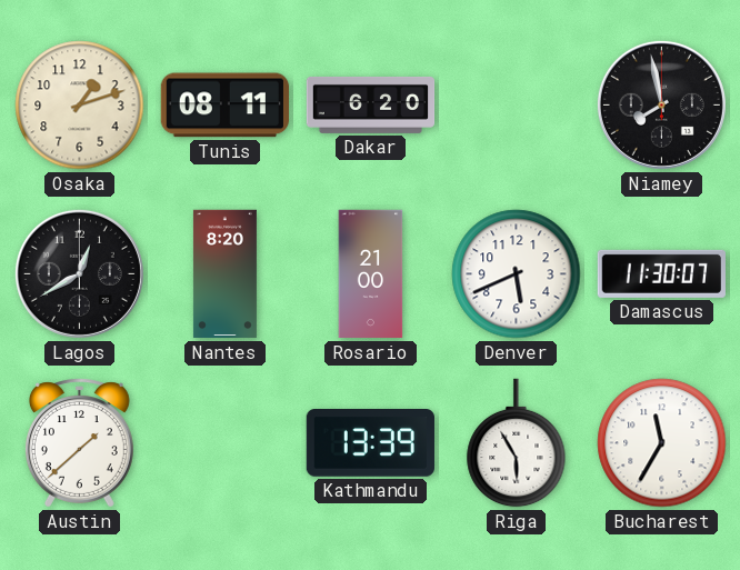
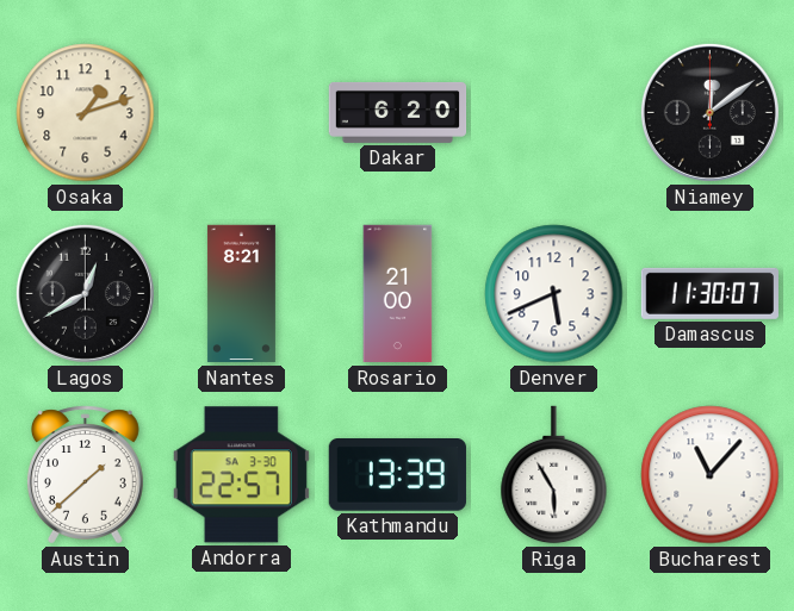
Tunis: 08:11 -> none (224, 106)
Niamey: 7:58 -> 12:09 (709, 112)
Nantes: 8:20 -> 8:21 (241, 294)
Andorra: none -> 22:57 (241, 475)
Bucharest: 11:35 -> 11:07 (711, 475)
